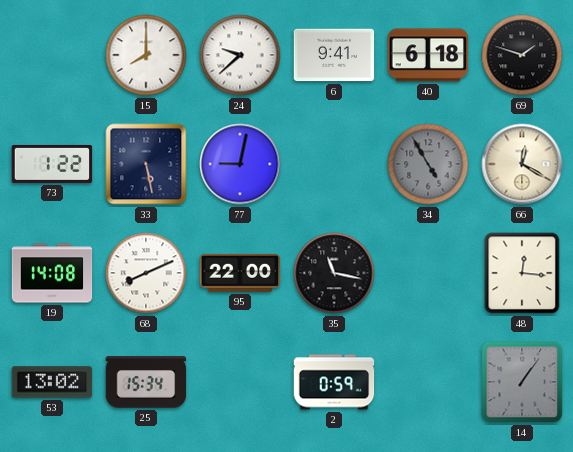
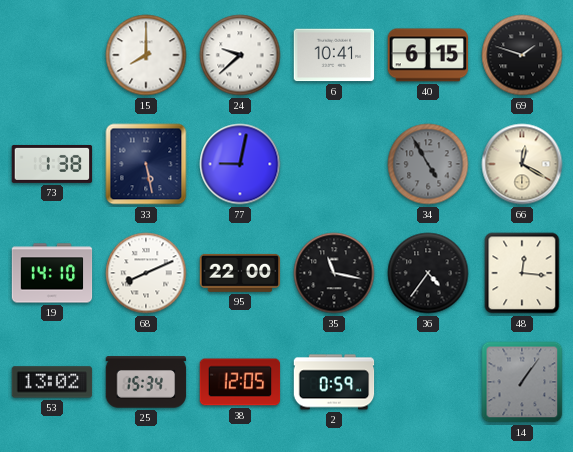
6: 9:41 -> 10:41 (334, 55)
40: 6:18 -> 6:15 (428, 55)
73: 1:22 -> 1:38 (52, 164)
19: 14:08 -> 14:10 (52, 273)
36: none -> 4:36 (428, 273)
38: none -> 12:05 (240, 382)
